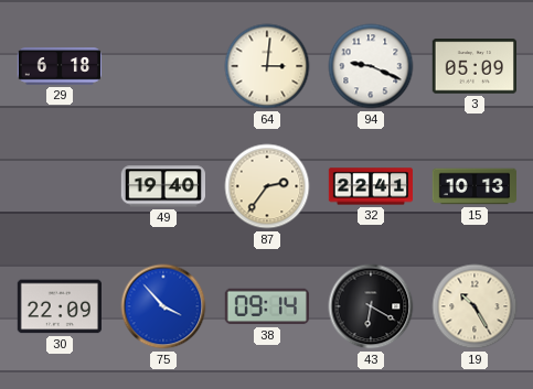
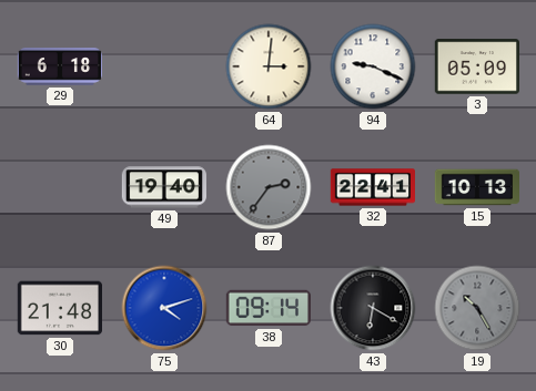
87 dial: cream -> grey (269, 187)
30: 22:09 -> 21:48 (59, 308)
75: 3:53 -> 4:12 (164, 308)
19 dial: cream -> grey (477, 308)
